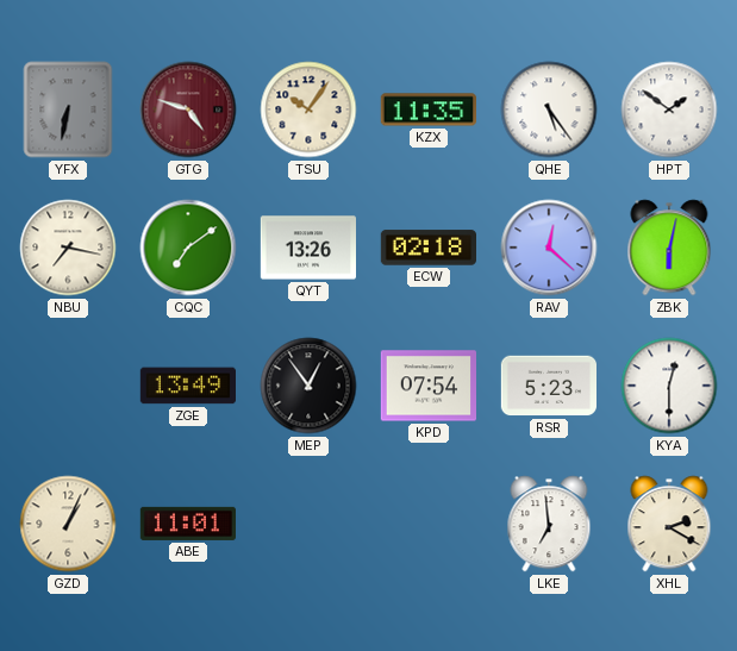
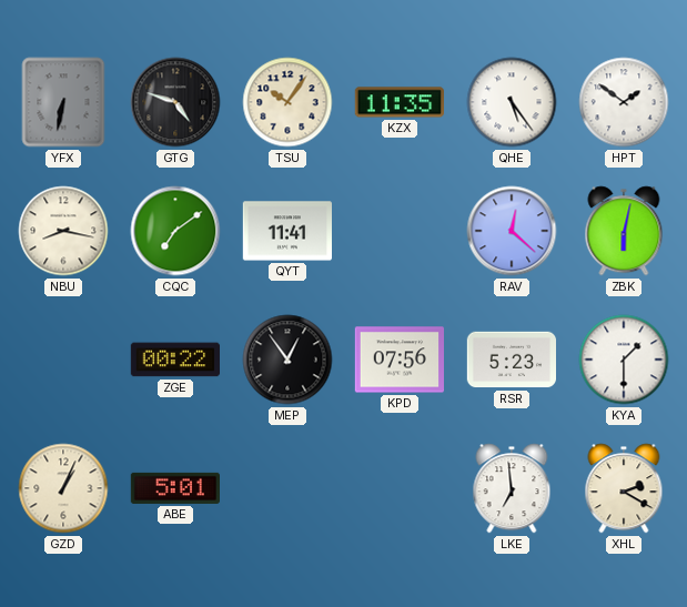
GTG dial: burgundy -> black (175, 102)
NBU: 7:17 -> 8:17 (63, 231)
QYT: 13:26 -> 11:41 (286, 231)
ECW: 02:18 -> none (427, 248)
ZGE: 13:49 -> 00:22 (174, 360)
KPD: 07:54 -> 07:56 (398, 360)
KYA: 12:30 -> 1:30 (624, 360)
ABE: 11:01 -> 5:01 (174, 488)
